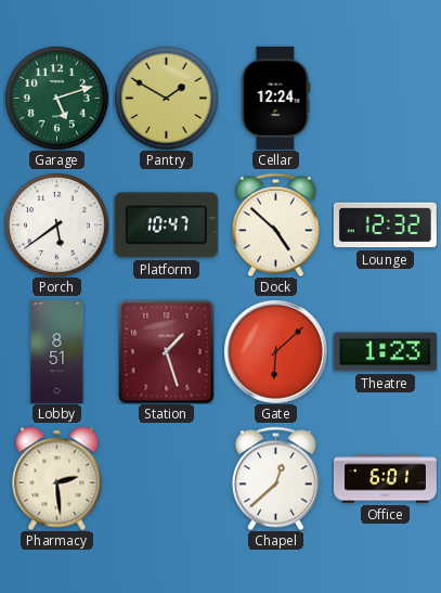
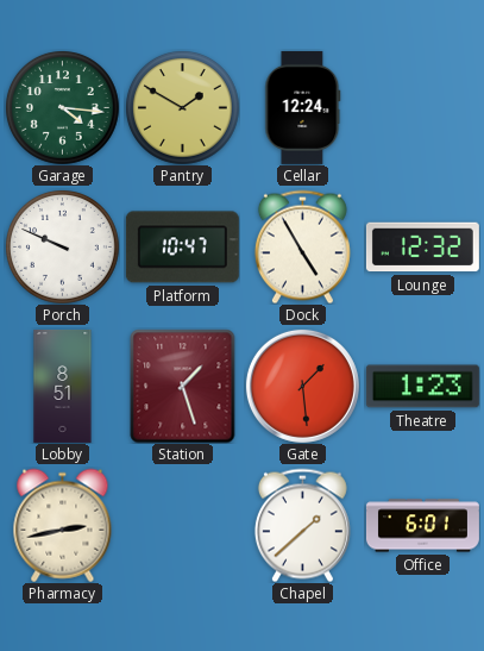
Garage: 5:12 -> 4:16 (63, 108)
Porch: 5:39 -> 9:49 (63, 248)
Dock: 4:52 -> 4:55 (302, 246)
Gate: 6:08 -> 1:29 (302, 386)
Pharmacy: 2:29 -> 2:43 (63, 525)
Chapel: 12:38 -> 1:38 (302, 525)
